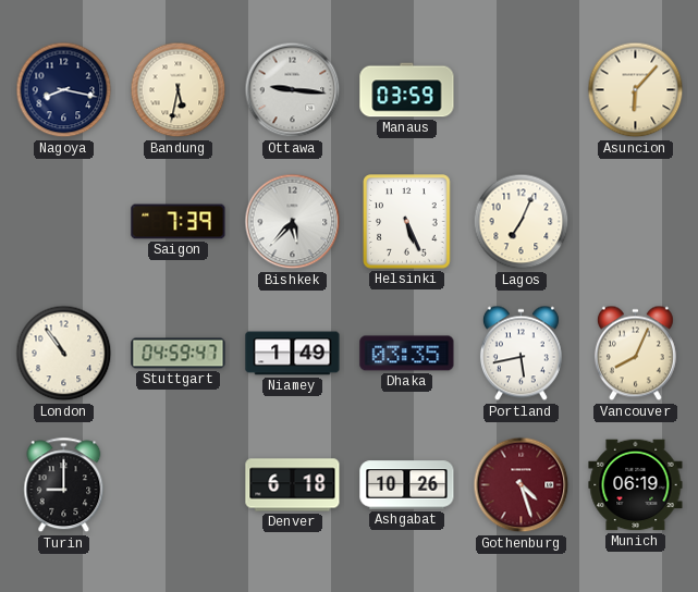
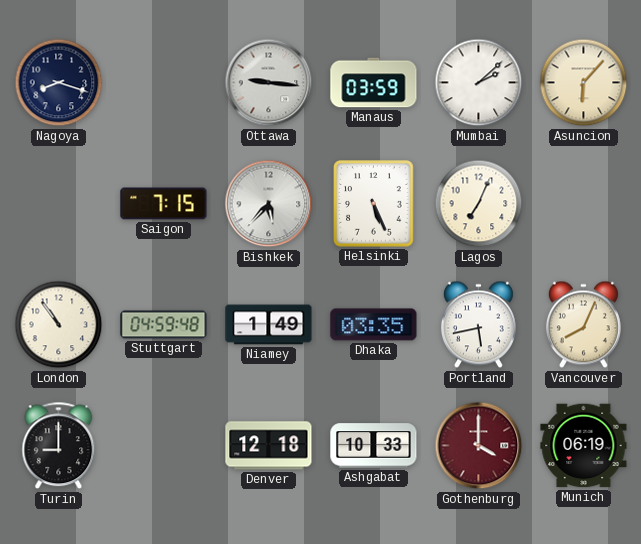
Nagoya: 8:17 -> 8:18 (59, 83)
Bandung: 5:32 -> none (179, 90)
Mumbai: none -> 2:08 (479, 83)
Saigon: 7:39 -> 7:15 (164, 204)
Stuttgart: 04:59:47 -> 04:59:48 (164, 325)
Denver: 6:18 -> 12:18 (269, 446)
Ashgabat: 10:26 -> 10:33 (374, 446)
Gothenburg: 4:27 -> 4:00 (479, 446)
